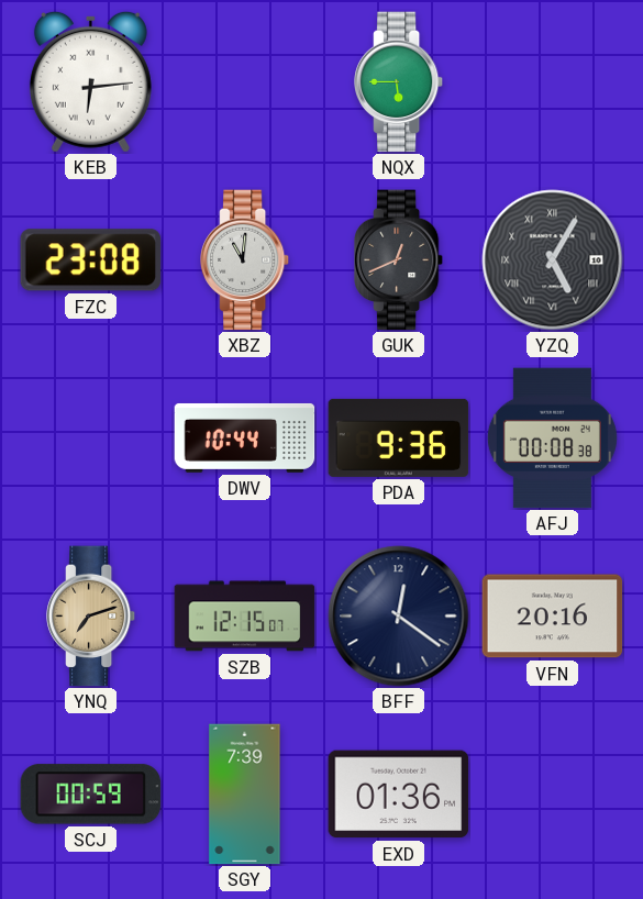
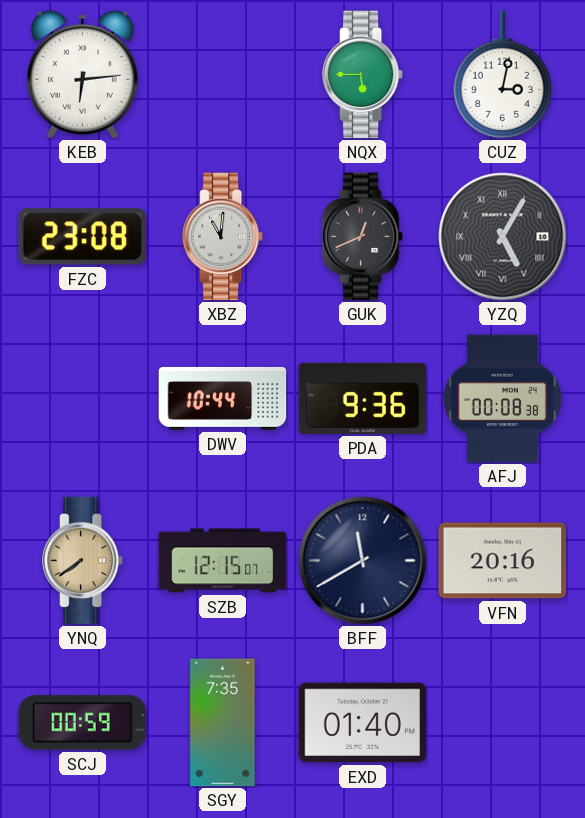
CUZ: none -> 3:02 (502, 74)
YNQ: 7:12 -> 7:39 (84, 561)
BFF: 12:21 -> 11:40 (363, 561)
SGY: 7:39 -> 7:35 (223, 723)
EXD: 01:36 -> 01:40 (363, 723)
